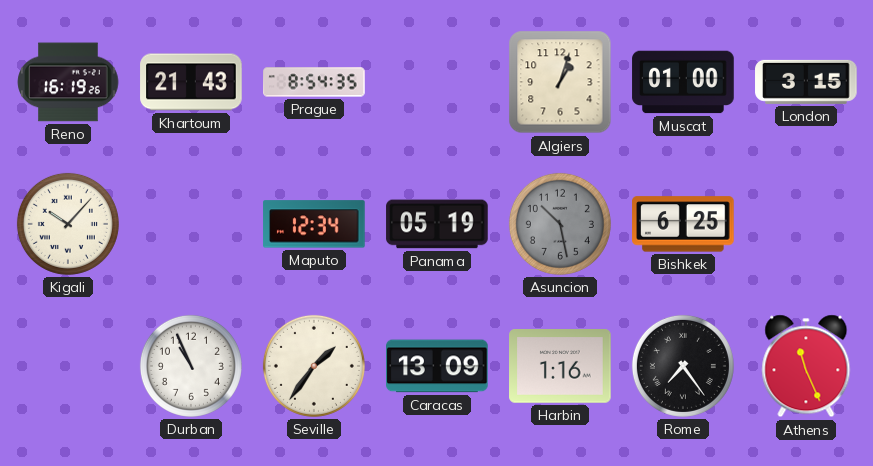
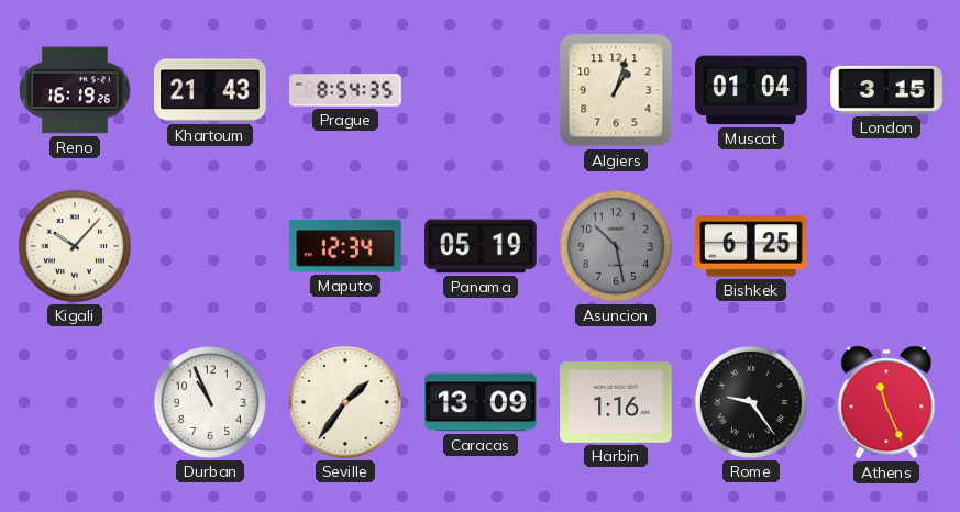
Muscat: 01:00 -> 01:04 (751, 90)
Rome: 7:24 -> 9:24 (751, 402)
